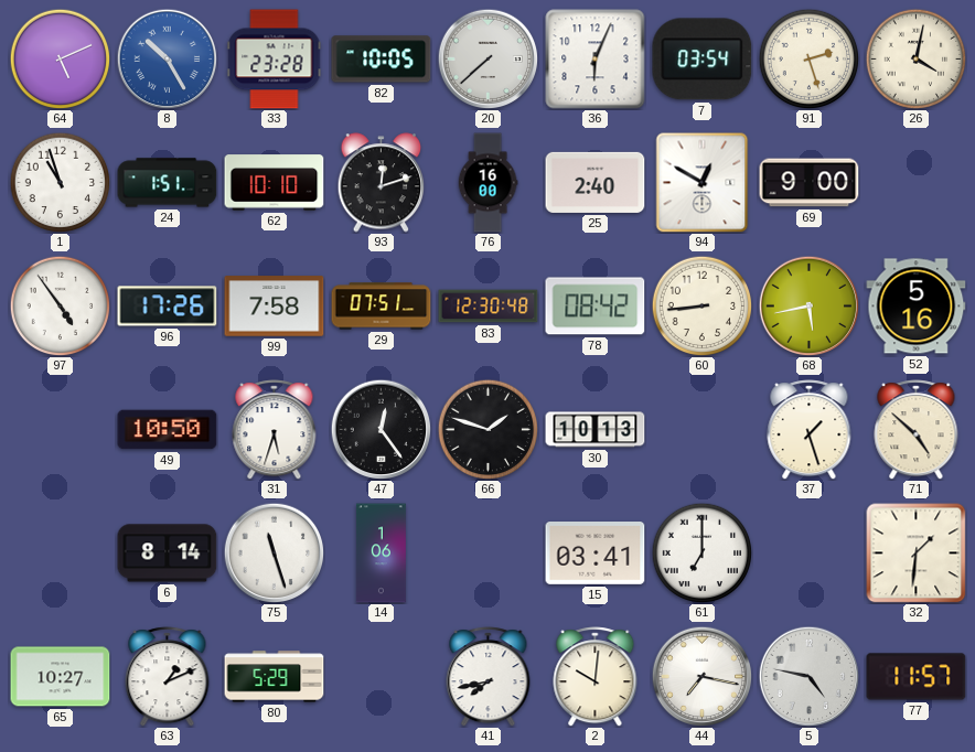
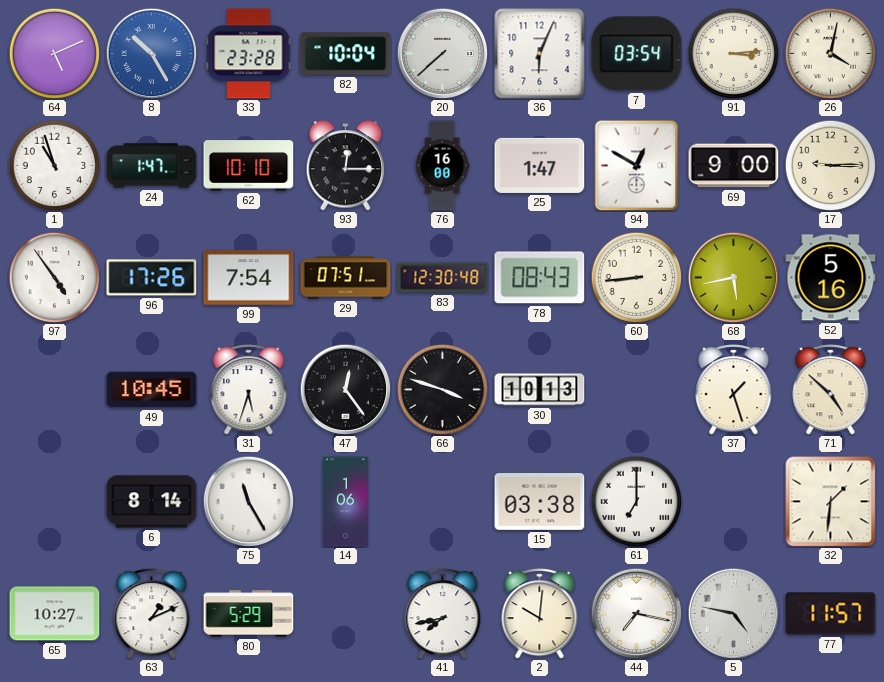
82: 10:05 -> 10:04 (346, 54)
91: 2:27 -> 3:14 (733, 53)
24: 1:51 -> 1:47 (152, 166)
93: 12:12 -> 12:15 (346, 166)
25: 2:40 -> 1:47 (540, 165)
17: none -> 9:15 (830, 165)
99: 7:58 -> 7:54 (249, 278)
78: 08:42 -> 08:43 (540, 278)
49: 10:50 -> 10:45 (152, 390)
66: 1:48 -> 3:48 (442, 389)
75: 11:27 -> 11:25 (248, 501)
15: 03:41 -> 03:38 (540, 502)
